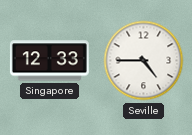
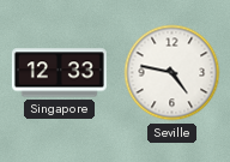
Seville: 4:45 -> 4:47 (172, 73)
